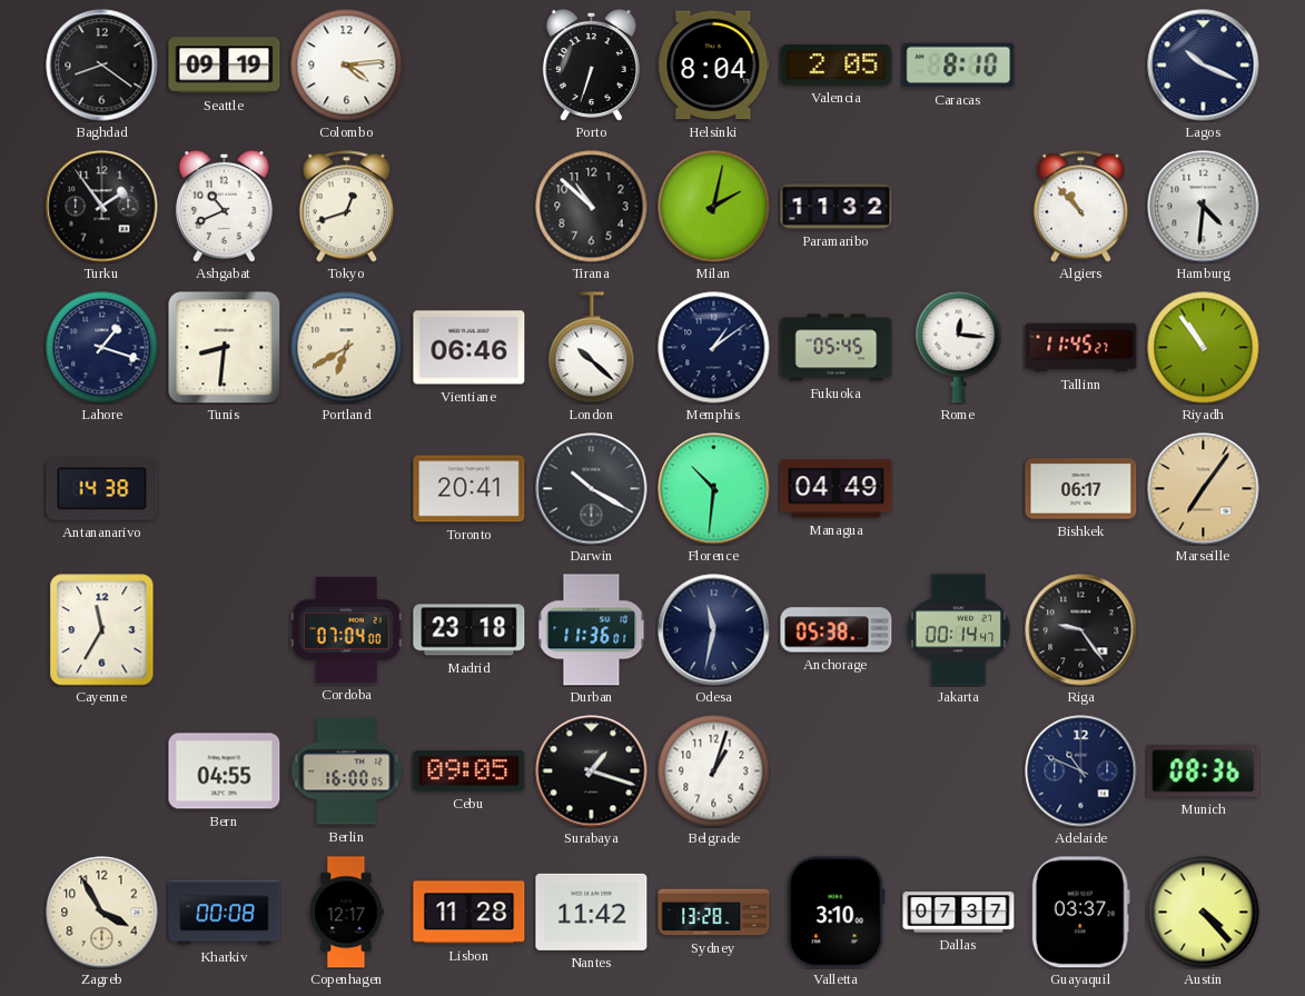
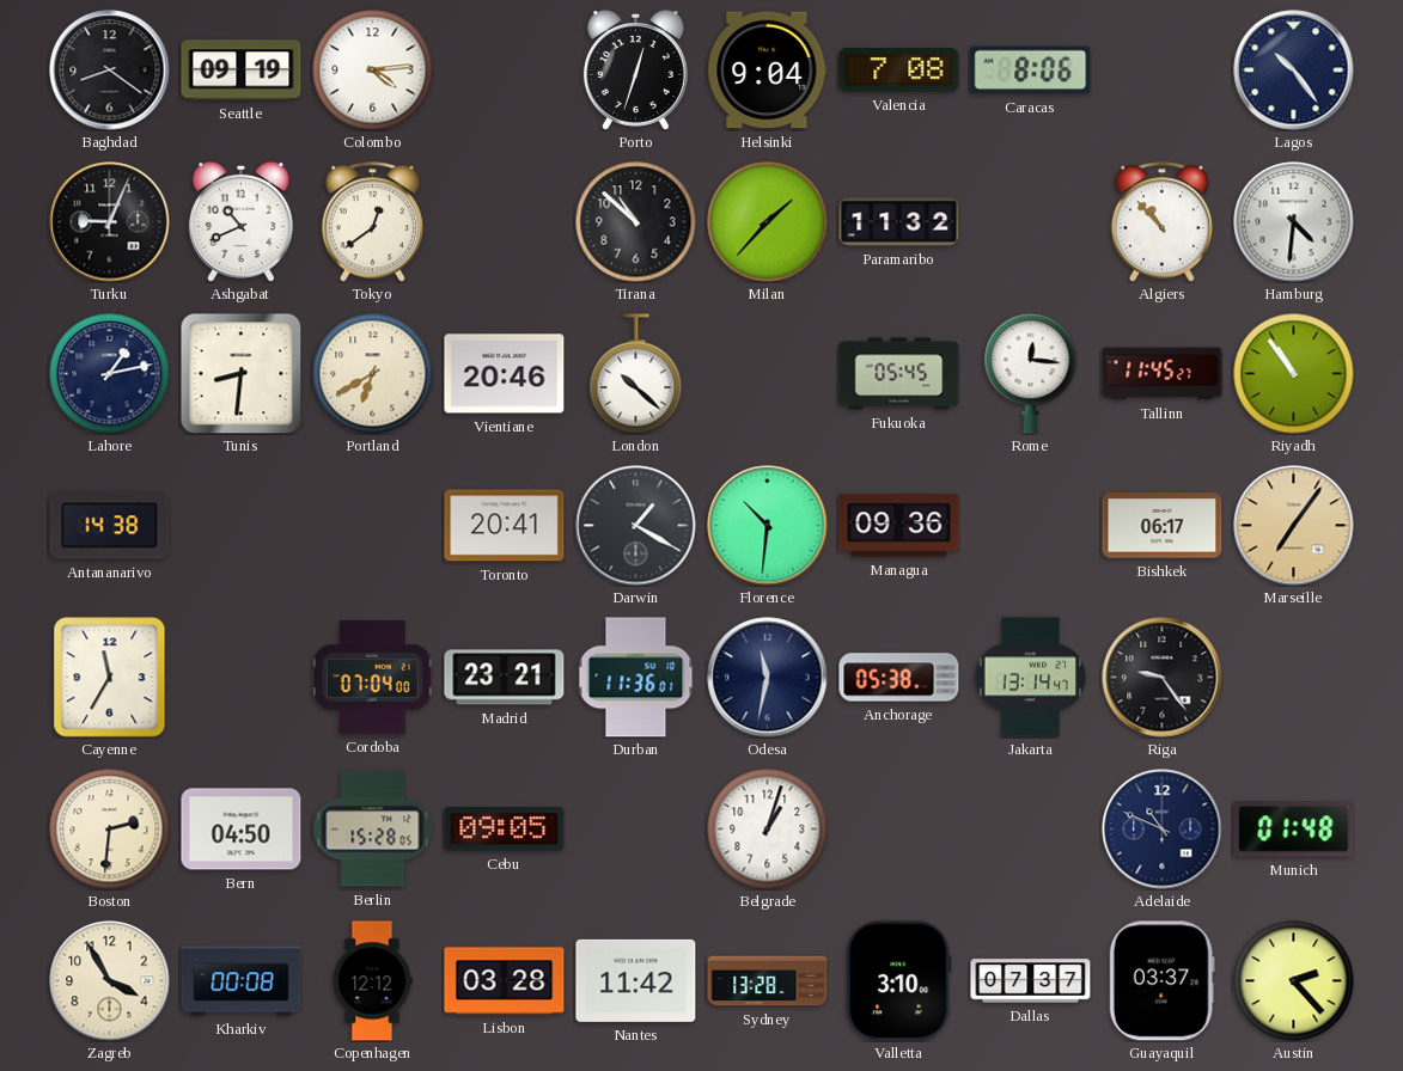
Porto: 6:33 -> 12:33 (635, 69)
Helsinki: 8:04 -> 9:04 (768, 71)
Valencia: 2:05 -> 7:08 (899, 69)
Caracas: 8:10 -> 8:06 (1031, 71)
Lagos: 10:19 -> 10:24 (1294, 71)
Turku: 1:54 -> 9:04 (110, 222)
Tokyo: 12:42 -> 12:39 (372, 222)
Milan: 2:02 -> 1:37 (768, 222)
Lahore: 1:18 -> 1:13 (110, 374)
Vientiane: 06:46 -> 20:46 (505, 374)
Memphis: 1:09 -> none (714, 348)
Darwin: 10:20 -> 1:20 (636, 526)
Managua: 04:49 -> 09:36 (899, 526)
Madrid: 23:18 -> 23:21 (505, 678)
Jakarta: 00:14 -> 13:14 (1031, 678)
Boston: none -> 2:31 (110, 830)
Bern: 04:55 -> 04:50 (242, 830)
Berlin: 16:00 -> 15:28 (372, 830)
Surabaya: 1:18 -> none (592, 771)
Munich: 08:36 -> 01:48 (1294, 830)
Copenhagen: 12:17 -> 12:12 (372, 981)
Lisbon: 11:28 -> 03:28 (505, 981)
Austin: 4:23 -> 2:23 (1294, 981)
